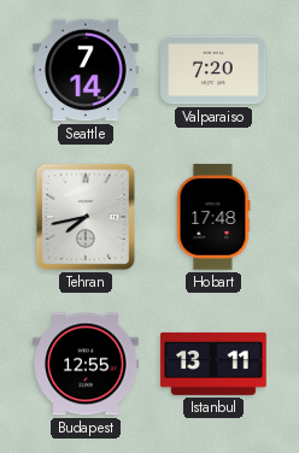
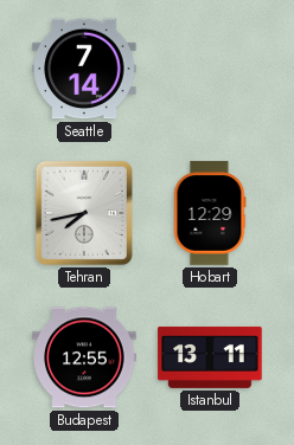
Valparaiso: 7:20 -> none (213, 70)
Hobart: 17:48 -> 12:29 (210, 213)
